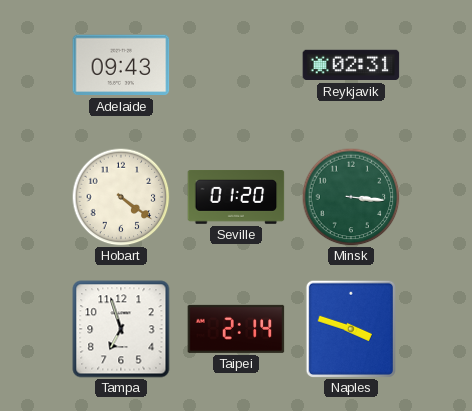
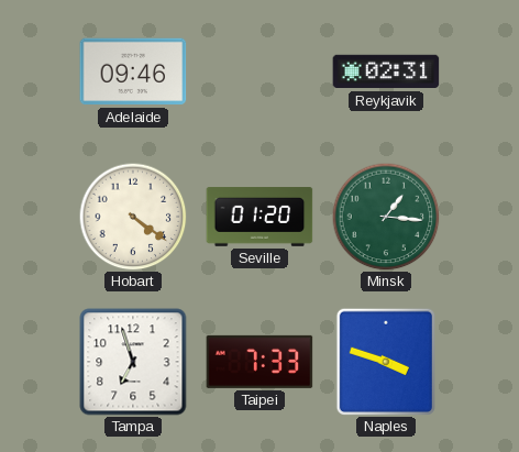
Adelaide: 09:43 -> 09:46 (133, 71)
Minsk: 3:16 -> 1:16 (386, 217)
Taipei: 2:14 -> 7:33 (259, 362)
